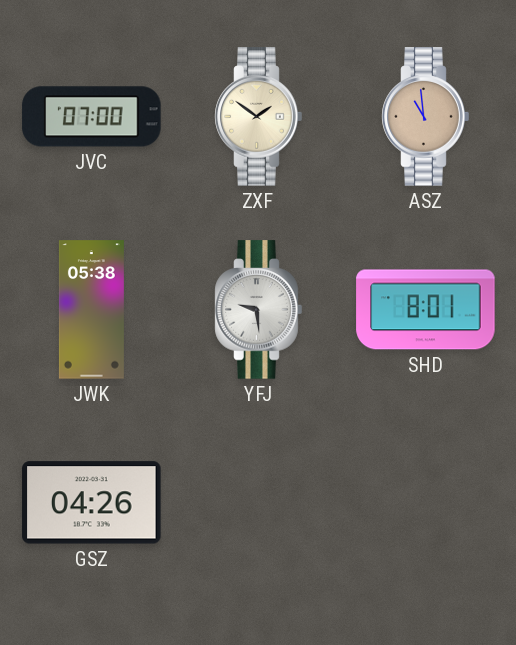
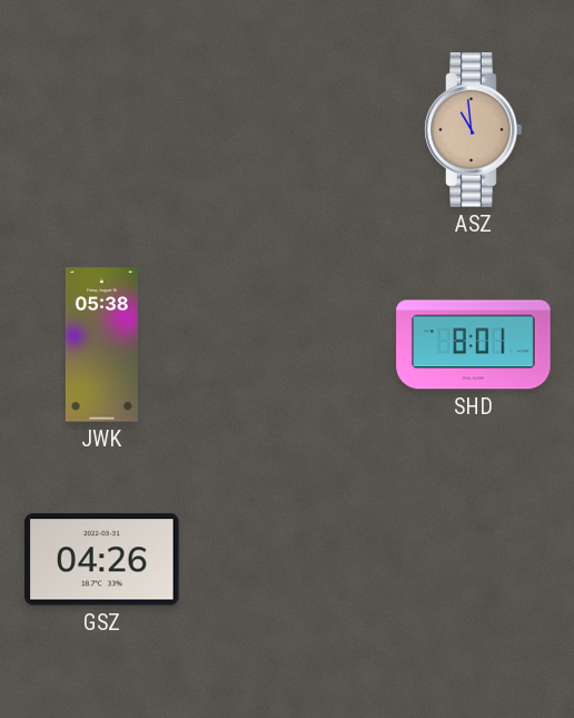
JVC: 07:00 -> none (92, 117)
ZXF: 1:51 -> none (259, 117)
YFJ: 9:29 -> none (259, 310)
